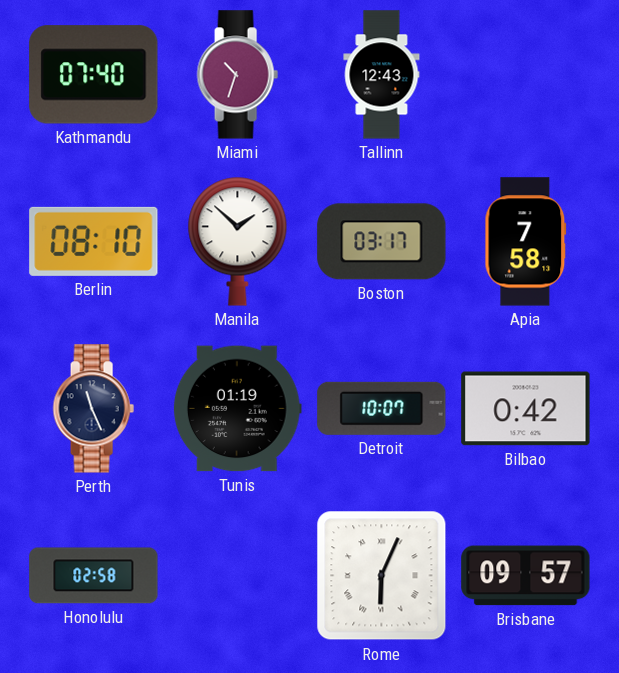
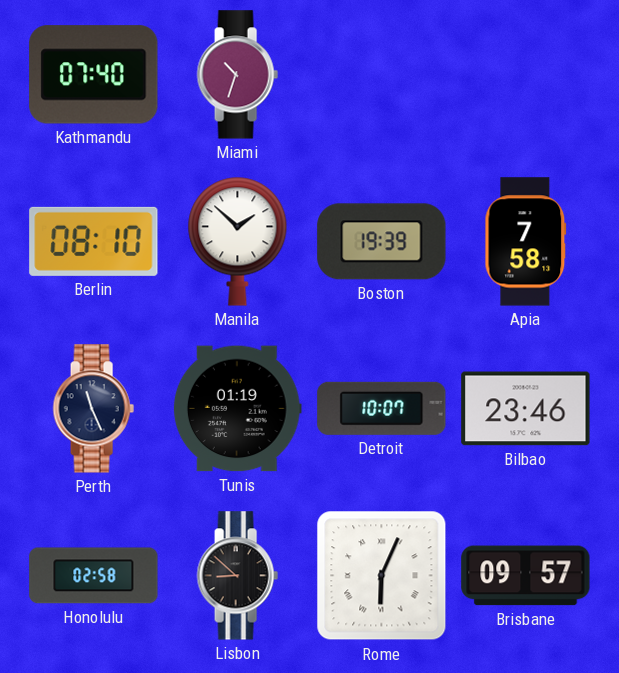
Tallinn: 12:43 -> none (382, 75)
Boston: 03:17 -> 19:39 (382, 242)
Bilbao: 0:42 -> 23:46 (526, 409)
Lisbon: none -> 8:52 (237, 576)
